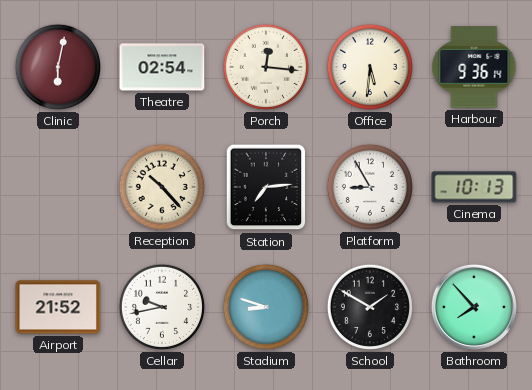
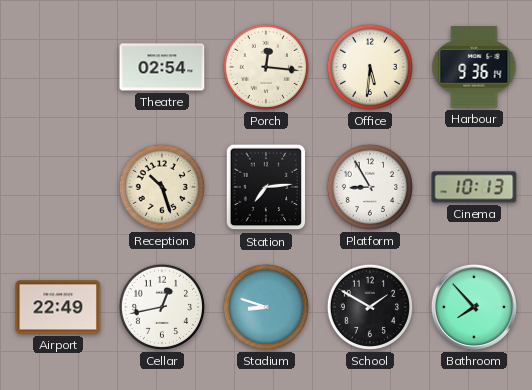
Clinic: 6:02 -> none (58, 67)
Reception: 10:23 -> 10:27 (162, 187)
Airport: 21:52 -> 22:49 (58, 307)
Cellar: 9:43 -> 12:43 (162, 307)
